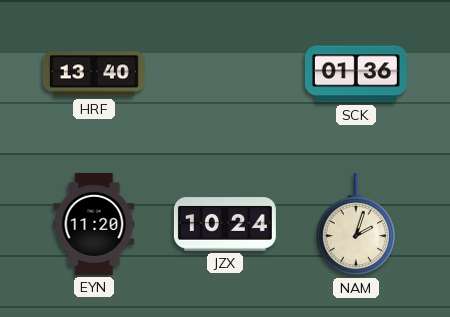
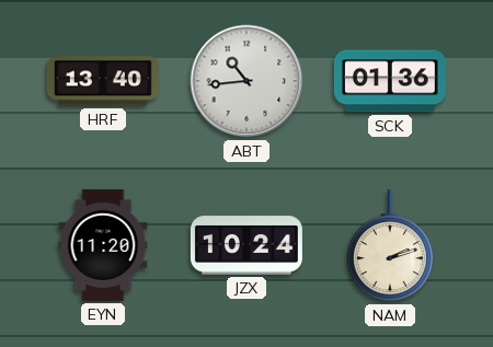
ABT: none -> 10:44 (246, 81)
NAM: 2:03 -> 2:12 (389, 245)
